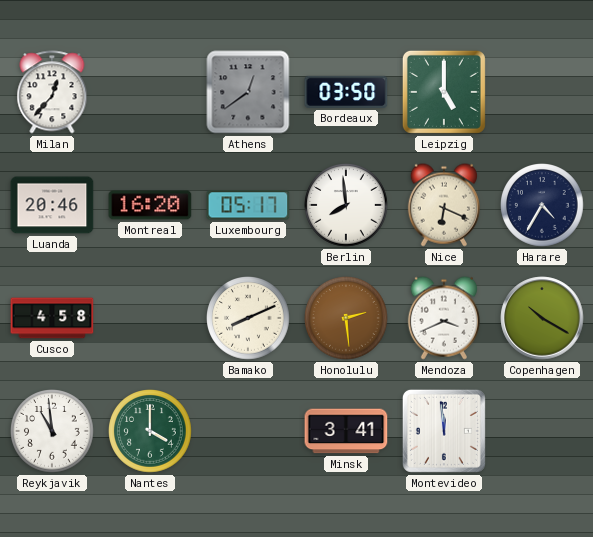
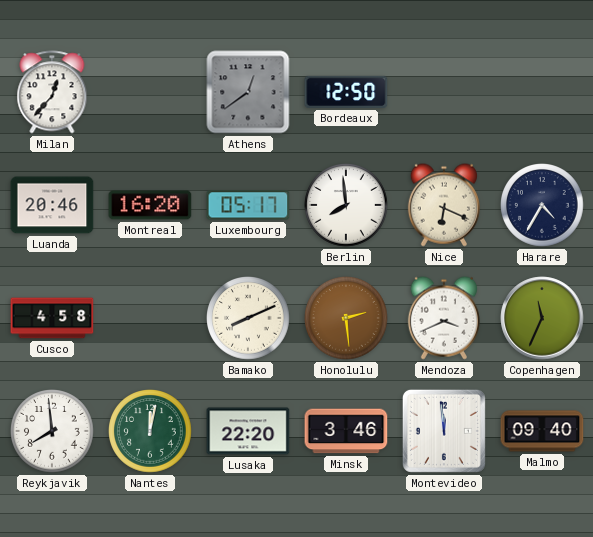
Bordeaux: 03:50 -> 12:50 (346, 92)
Leipzig: 5:00 -> none (444, 92)
Copenhagen: 10:20 -> 11:34 (542, 318)
Reykjavik: 10:59 -> 7:59 (53, 432)
Nantes: 4:00 -> 12:02 (151, 432)
Lusaka: none -> 22:20 (248, 431)
Minsk: 3:41 -> 3:46 (346, 431)
Malmo: none -> 09:40 (542, 431)
